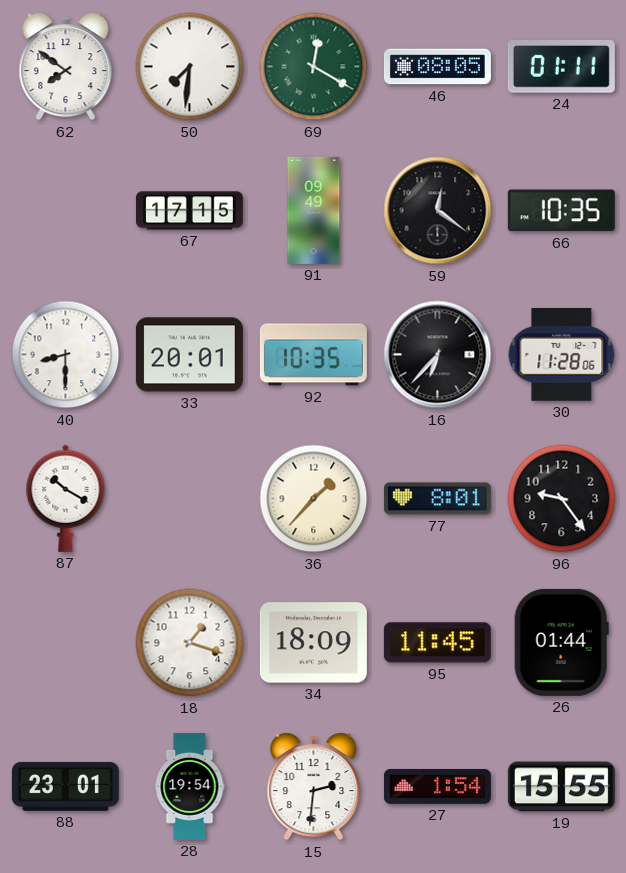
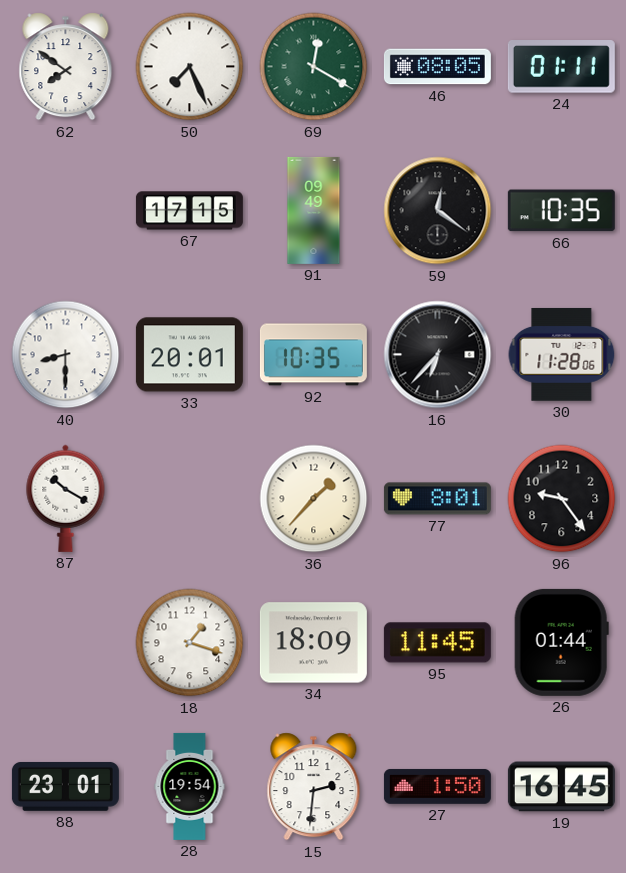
50: 7:31 -> 7:26 (190, 67)
27: 1:54 -> 1:50 (437, 786)
19: 15:55 -> 16:45 (561, 787)
